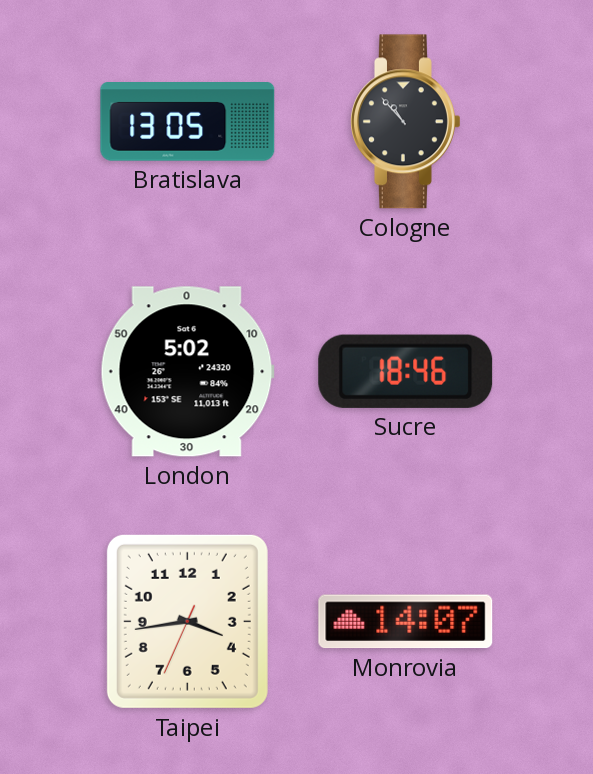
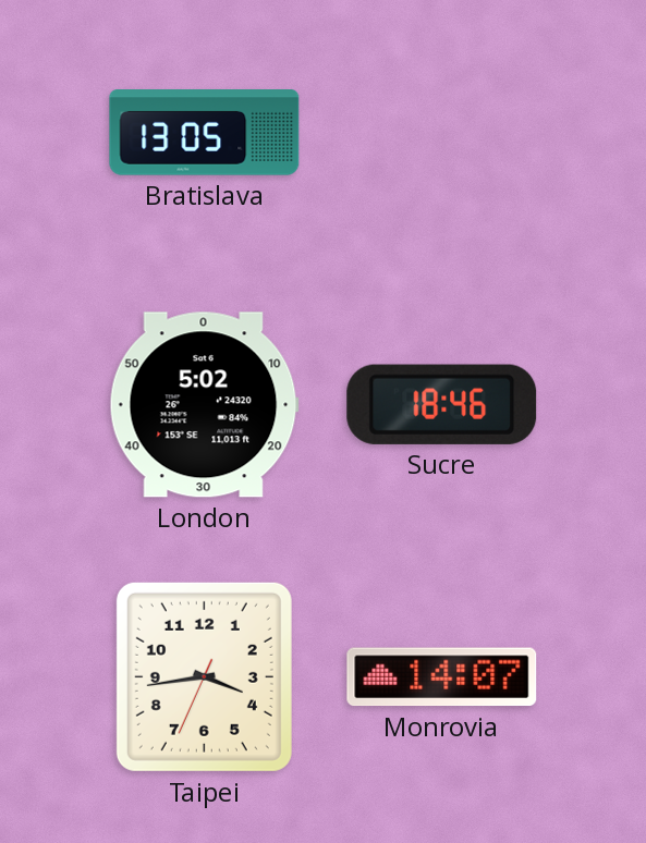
Cologne: 10:53 -> none (406, 122)
